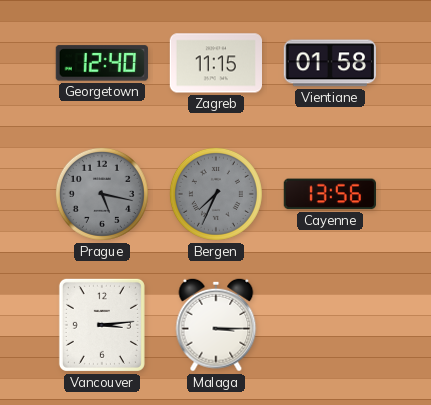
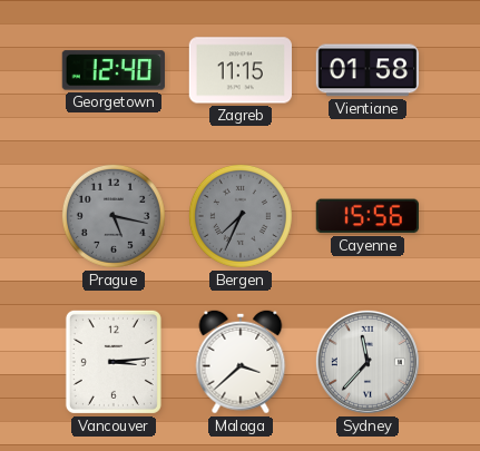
Cayenne: 13:56 -> 15:56 (368, 216)
Malaga: 3:15 -> 3:38 (241, 362)
Sydney: none -> 11:37 (368, 362)
